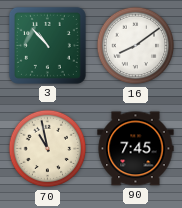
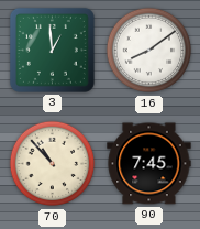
3: 10:53 -> 12:59 (52, 50)
70: 10:58 -> 10:53 (53, 164)
